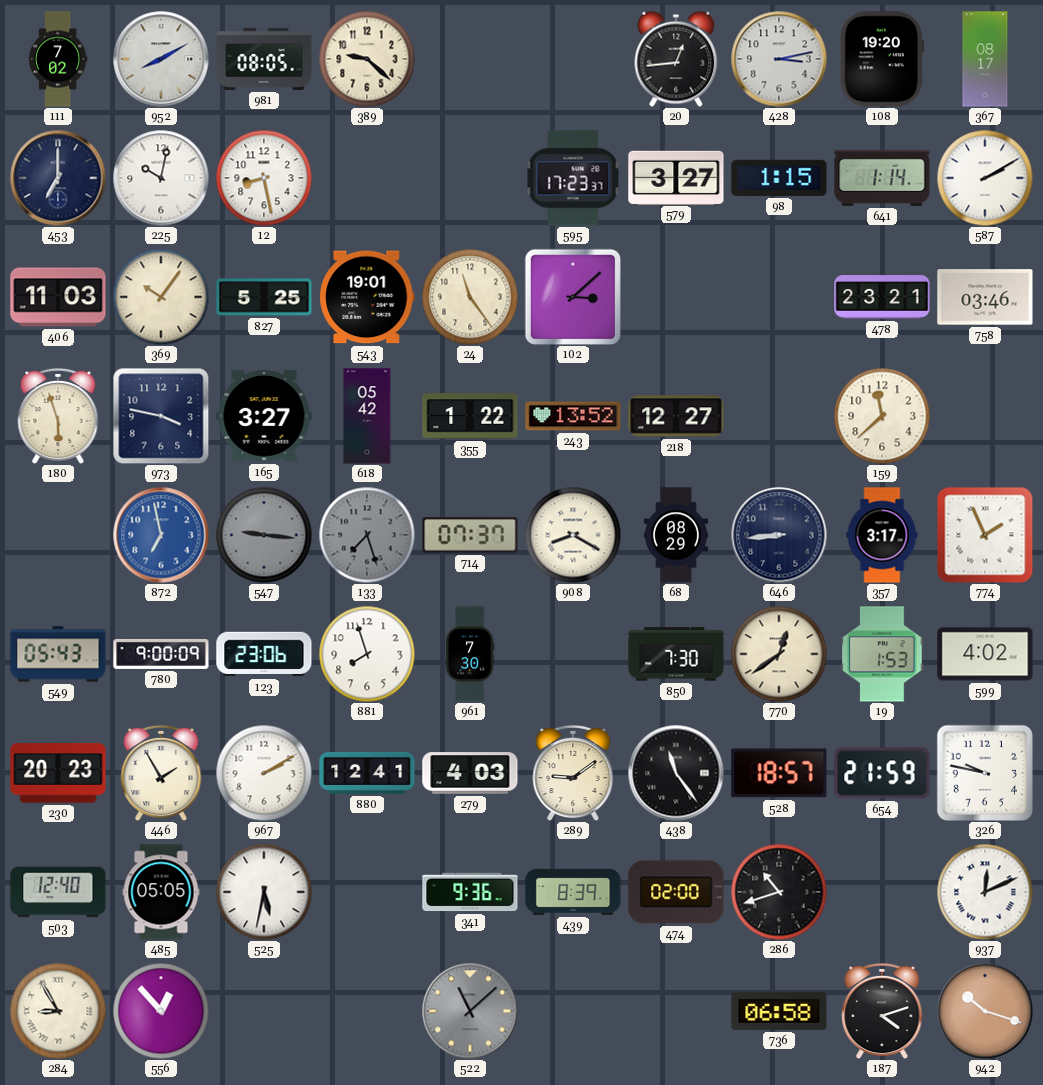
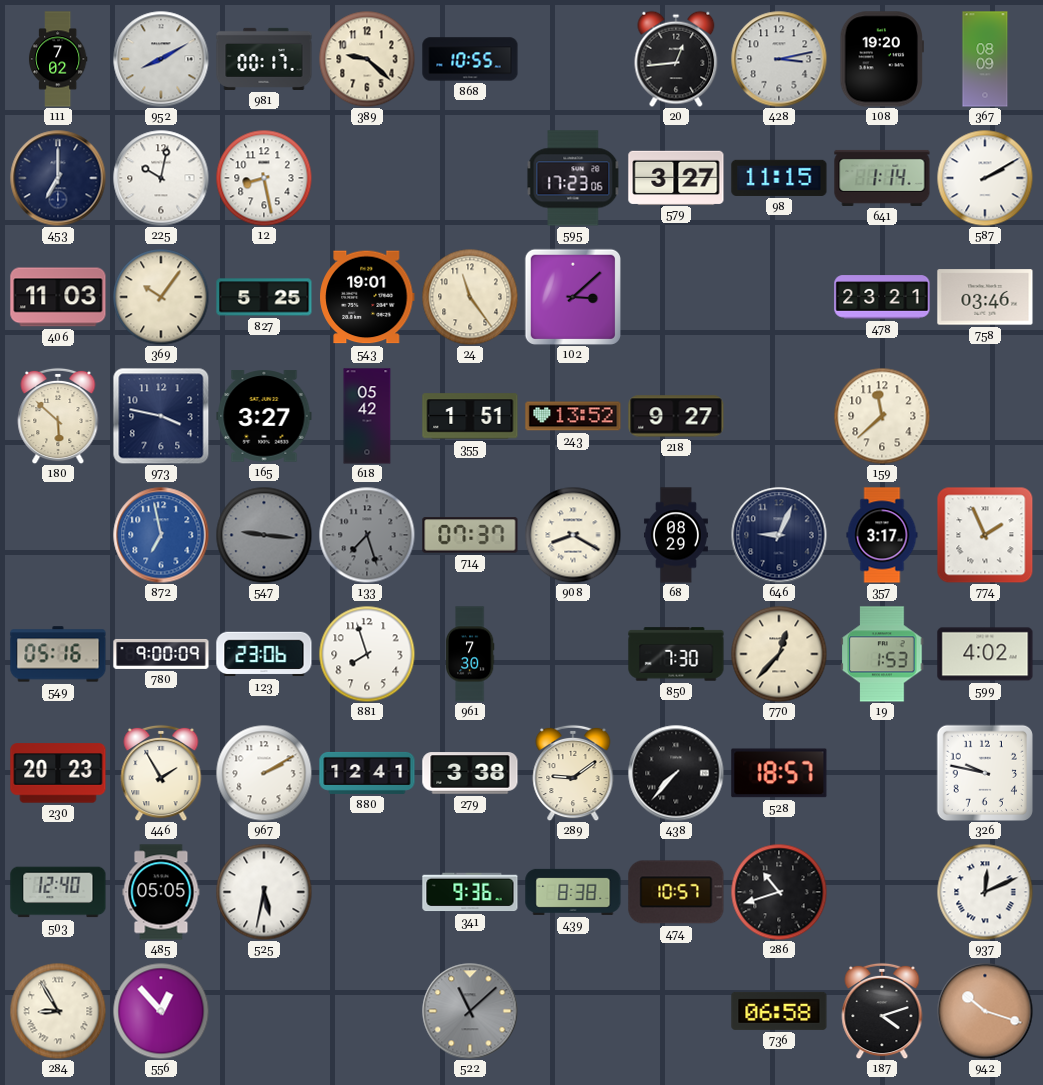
981: 08:05 -> 00:17 (264, 59)
868: none -> 10:55 (470, 59)
367: 08:17 -> 08:09 (985, 59)
595: 17:23:37 -> 17:23:06 (573, 178)
98: 1:15 -> 11:15 (779, 178)
180: 5:57 -> 5:52 (58, 416)
355: 1:22 -> 1:51 (470, 416)
218: 12:27 -> 9:27 (676, 416)
646: 8:44 -> 9:04 (779, 535)
549: 05:43 -> 05:16 (58, 654)
770: 12:39 -> 12:37 (779, 654)
279: 4:03 -> 3:38 (470, 773)
438: 11:24 -> 7:37 (676, 773)
654: 21:59 -> none (882, 773)
439: 8:39 -> 8:38 (573, 892)
474: 02:00 -> 10:57 (676, 892)
